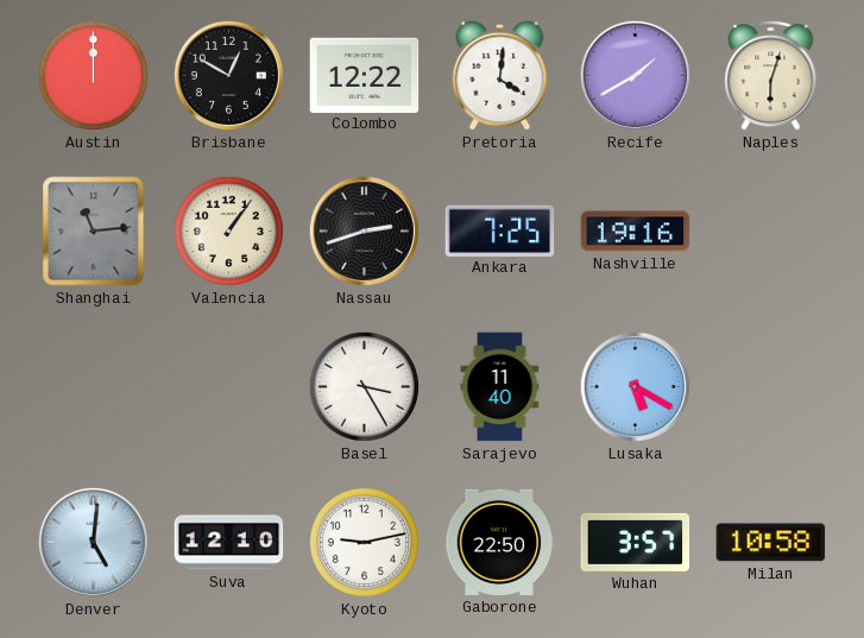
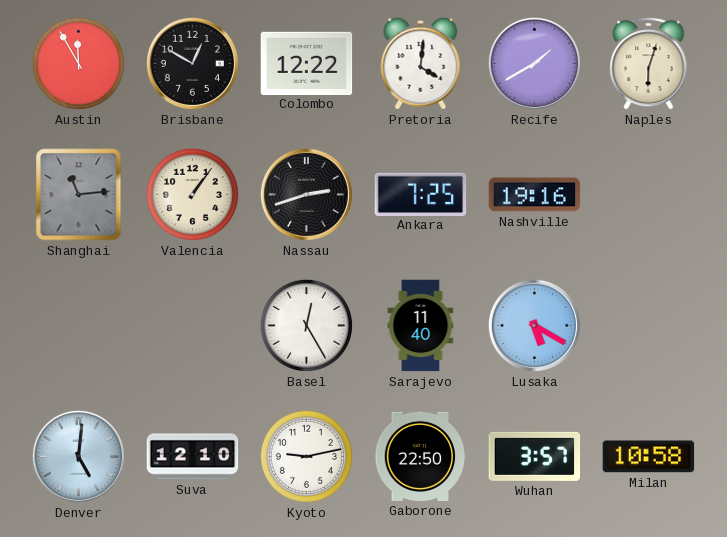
Austin: 12:00 -> 11:55 (78, 63)
Basel: 3:25 -> 12:25 (306, 325)
